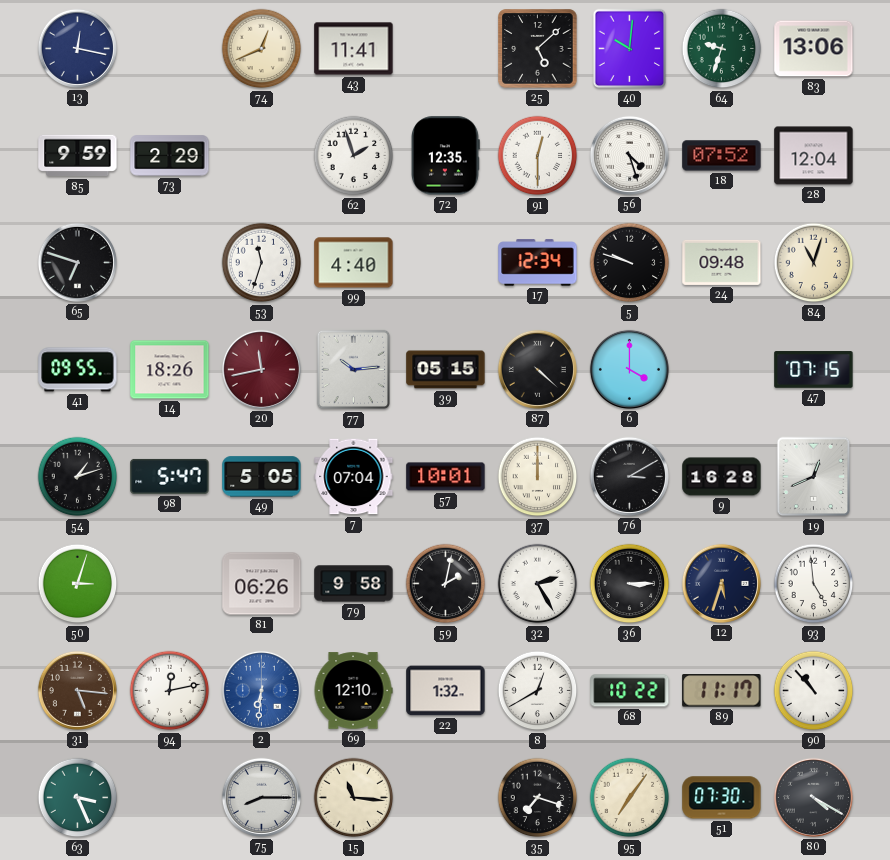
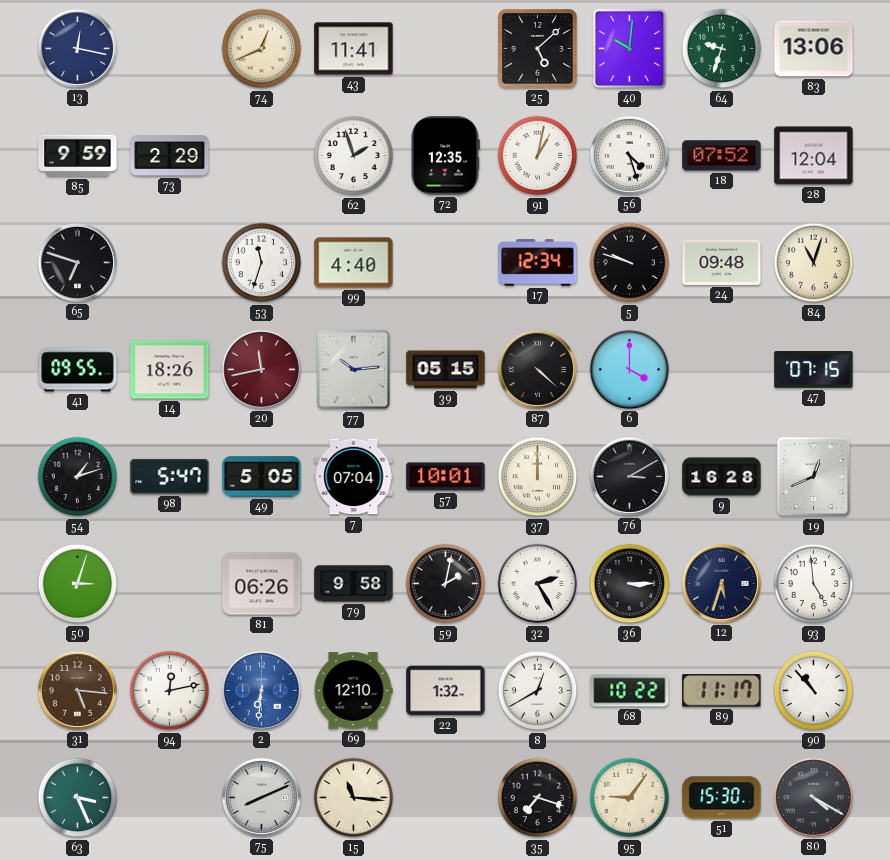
91: 12:30 -> 1:02 (538, 156)
75: 8:15 -> 8:11 (261, 797)
95: 7:06 -> 9:06 (630, 798)
51: 07:30 -> 15:30 (722, 798)
